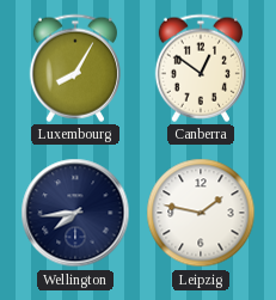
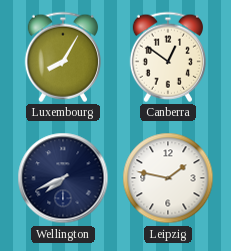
Wellington: 7:44 -> 7:41 (63, 178)
